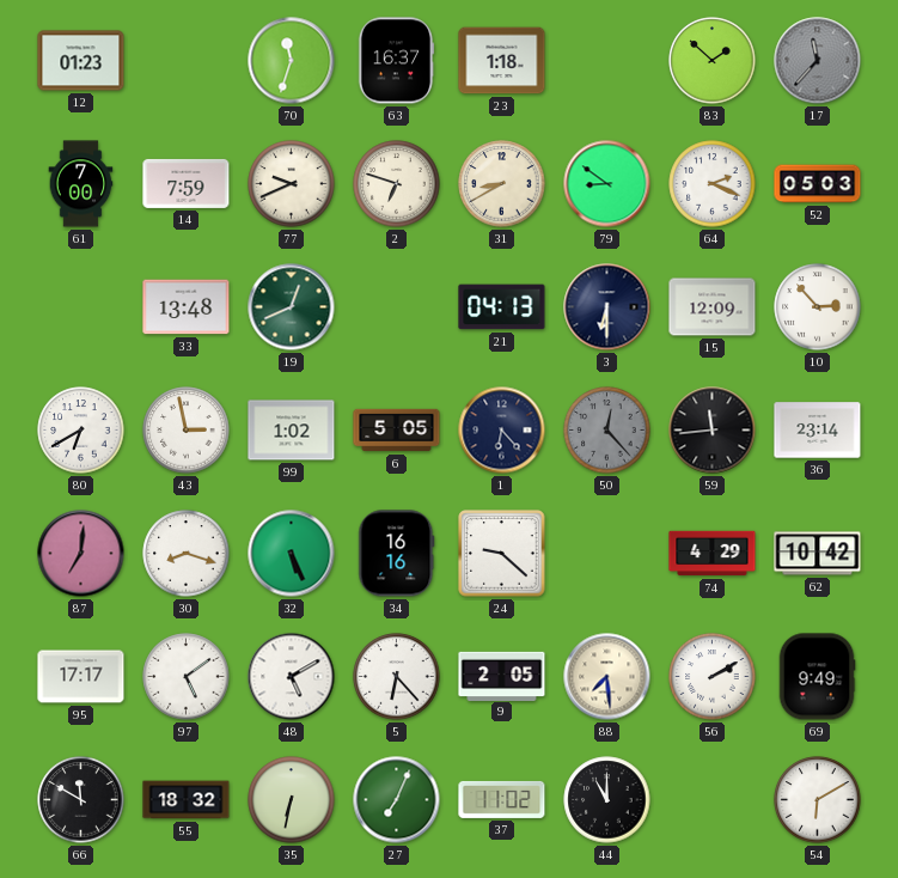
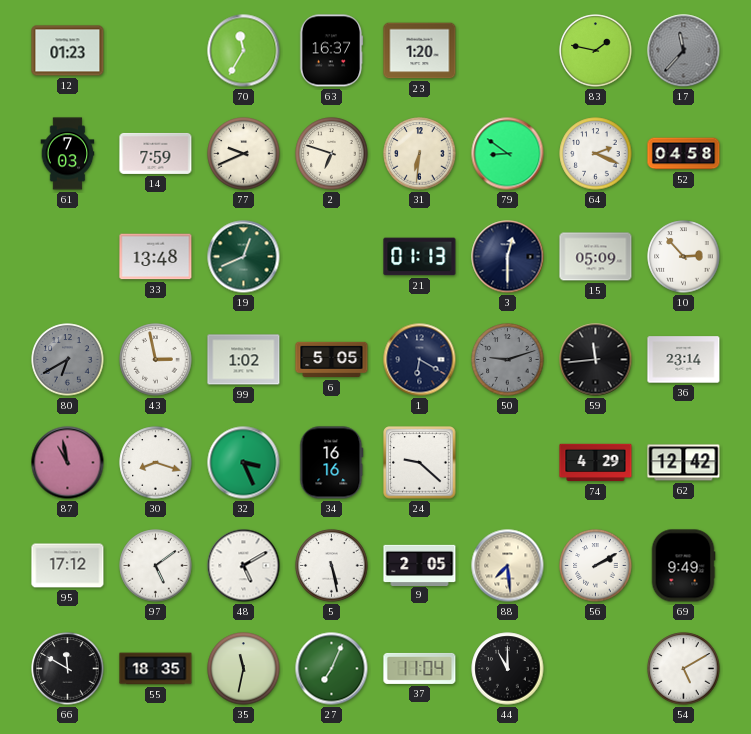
70: 11:33 -> 11:35 (244, 51)
23: 1:18 -> 1:20 (420, 51)
83: 1:52 -> 1:47 (596, 51)
61: 7:00 -> 7:03 (68, 154)
31: 8:40 -> 6:31 (420, 154)
52: 05:03 -> 04:58 (684, 154)
21: 04:13 -> 01:13 (420, 257)
3: 6:30 -> 12:30 (508, 257)
15: 12:09 -> 05:09 (596, 257)
80 dial: white -> grey (68, 360)
1: 6:23 -> 6:20 (420, 360)
50: 12:23 -> 9:12 (508, 360)
87: 7:01 -> 10:58 (68, 463)
32: 5:26 -> 3:26 (244, 463)
62: 10:42 -> 12:42 (684, 463)
95: 17:17 -> 17:12 (68, 566)
5: 6:23 -> 5:28 (332, 566)
55: 18:32 -> 18:35 (156, 669)
35: 6:32 -> 11:32 (244, 669)
37: 11:02 -> 11:04 (420, 668)
54: 6:10 -> 5:10 (684, 669)
